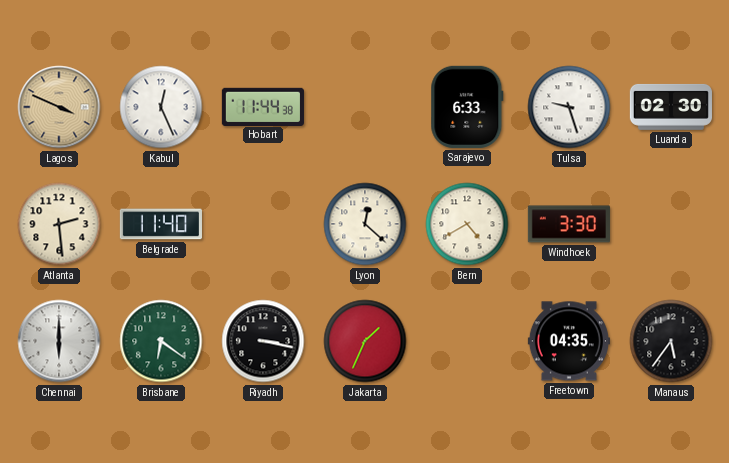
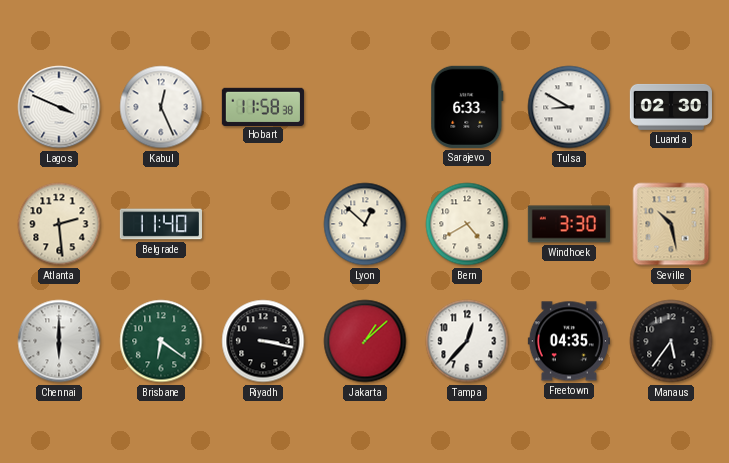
Lagos dial: champagne -> white (59, 107)
Hobart: 11:44 -> 11:58 (263, 106)
Tulsa: 9:27 -> 8:50 (569, 107)
Lyon: 12:22 -> 12:52 (365, 224)
Seville: none -> 10:28 (671, 224)
Jakarta: 1:34 -> 1:08 (365, 341)
Tampa: none -> 12:37 (467, 341)
